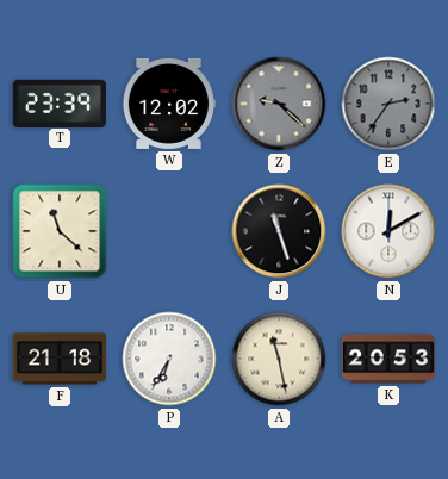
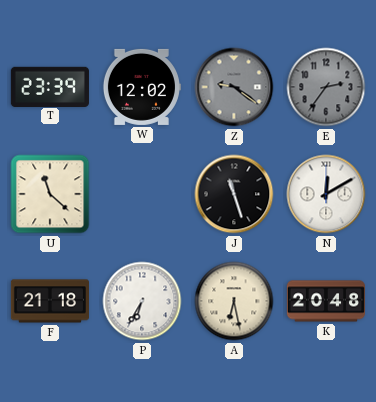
Z: 9:22 -> 9:21 (234, 87)
A: 11:28 -> 6:28 (234, 301)
K: 20:53 -> 20:48 (325, 301)
